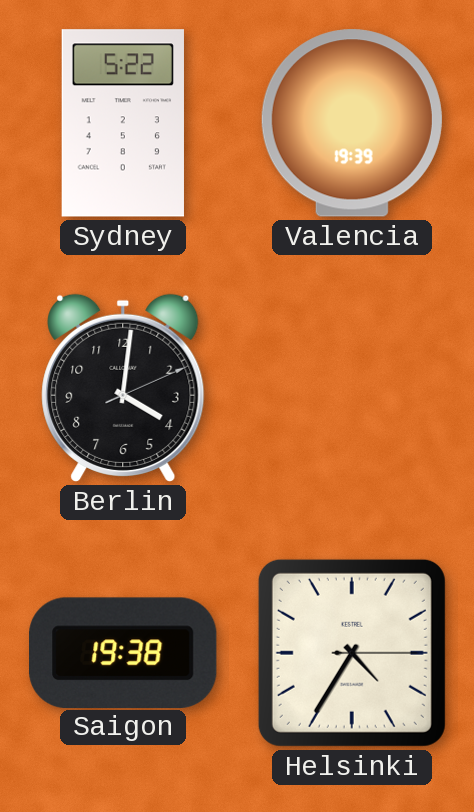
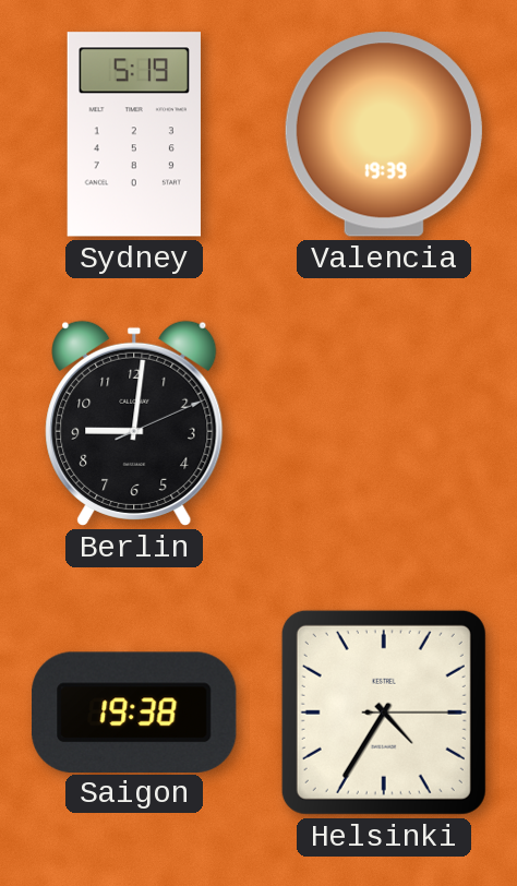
Sydney: 5:22 -> 5:19 (134, 134)
Berlin: 4:01 -> 9:01 (134, 423)
